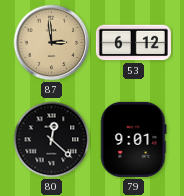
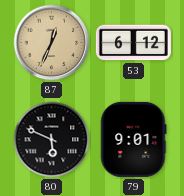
87: 2:59 -> 12:34 (52, 43)
80: 12:22 -> 5:49 (52, 140)
